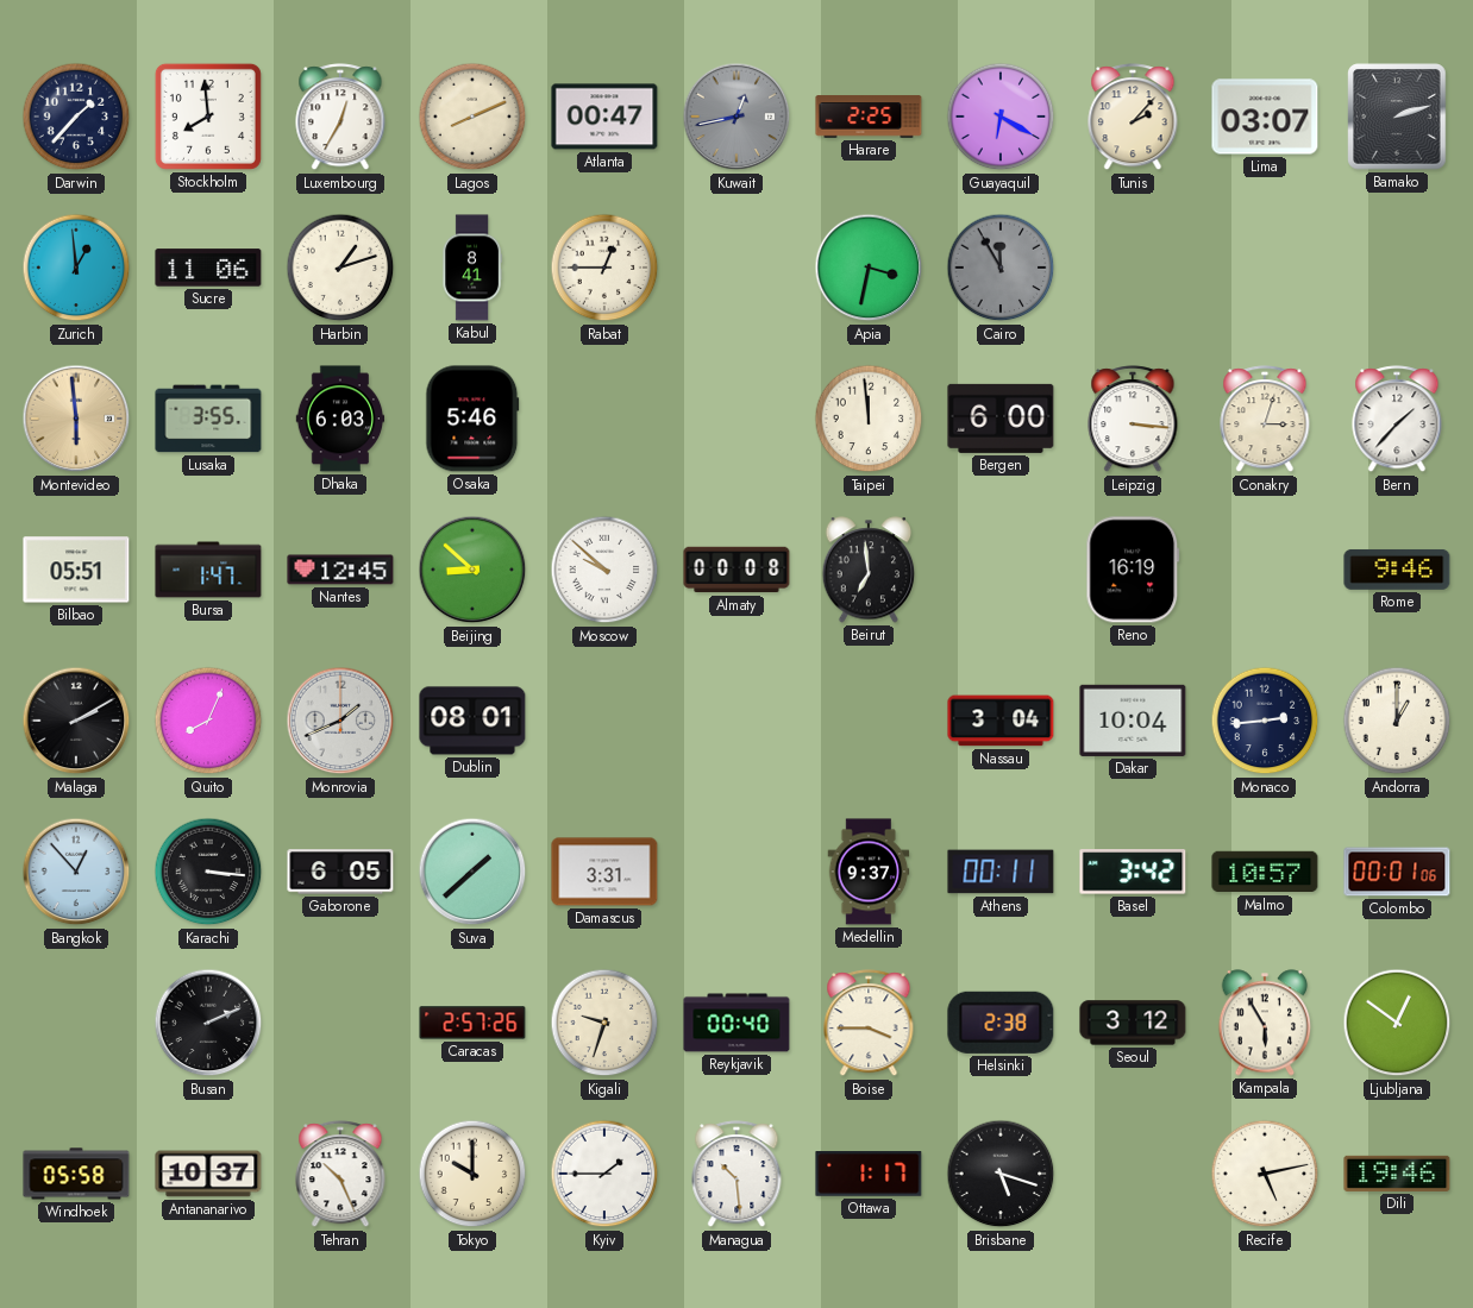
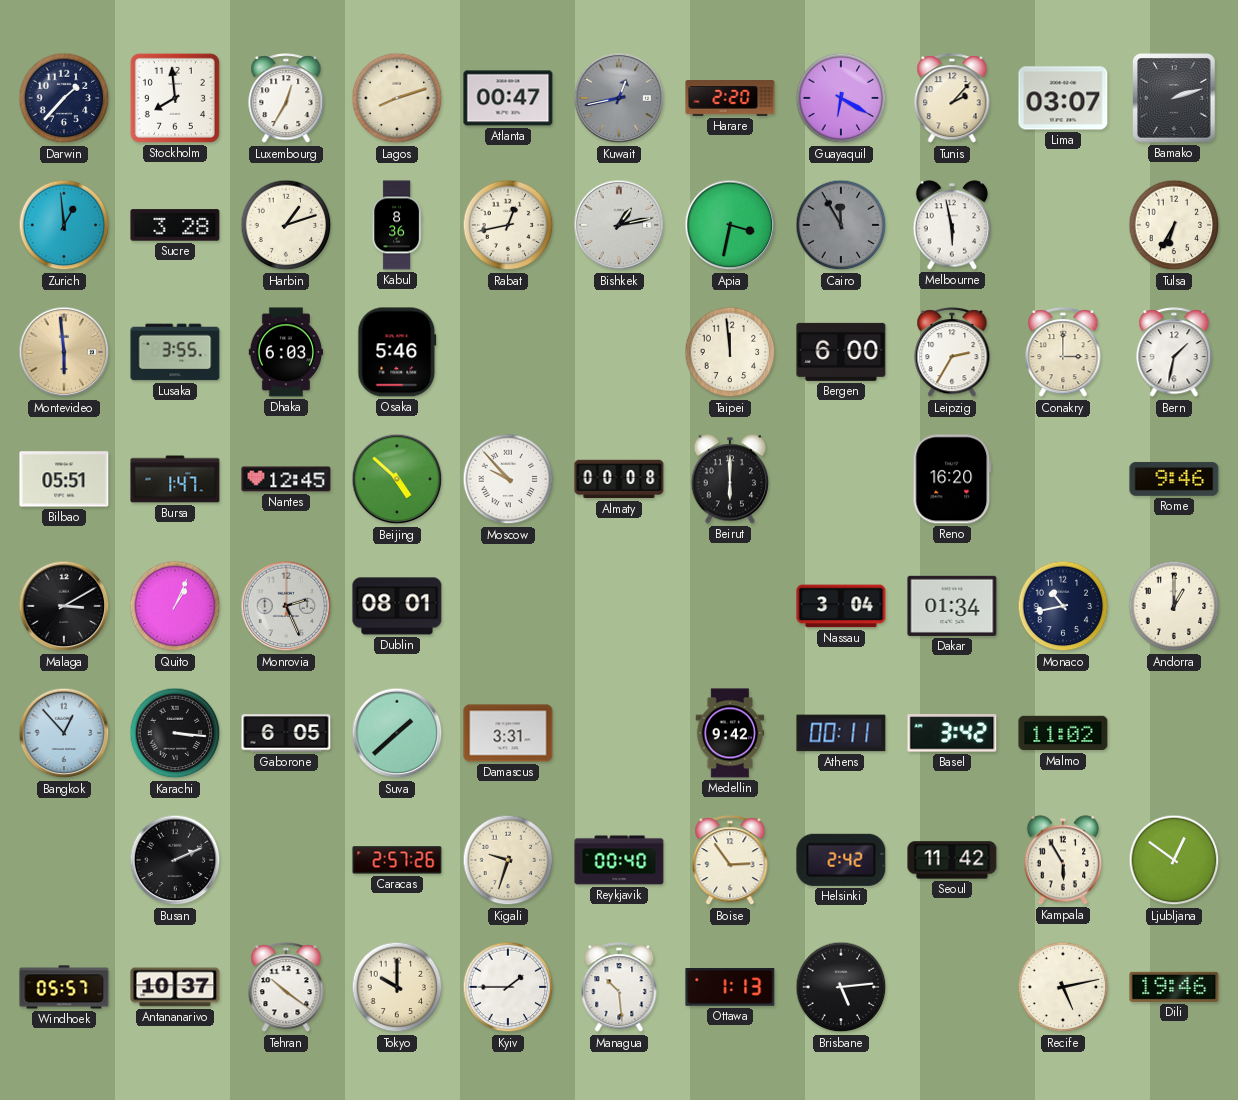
Lagos: 8:11 -> 8:12 (397, 98)
Harare: 2:25 -> 2:20 (730, 98)
Sucre: 11:06 -> 3:28 (175, 225)
Kabul: 8:41 -> 8:36 (397, 225)
Rabat: 12:45 -> 12:43 (508, 225)
Bishkek: none -> 1:13 (619, 225)
Melbourne: none -> 5:58 (952, 225)
Tulsa: none -> 6:35 (1174, 225)
Leipzig: 3:16 -> 2:35 (952, 353)
Conakry: 3:03 -> 3:00 (1063, 353)
Bern: 1:37 -> 1:32 (1174, 353)
Beijing: 8:52 -> 4:52 (397, 479)
Moscow: 9:52 -> 9:53 (508, 479)
Beirut: 6:59 -> 6:00 (730, 479)
Reno: 16:19 -> 16:20 (952, 479)
Malaga: 2:10 -> 3:10 (64, 606)
Quito: 8:04 -> 1:04 (175, 606)
Monrovia: 1:41 -> 2:26 (286, 606)
Dakar: 10:04 -> 01:34 (952, 606)
Monaco: 2:44 -> 10:43 (1063, 606)
Medellin: 9:37 -> 9:42 (730, 733)
Malmo: 10:57 -> 11:02 (1063, 733)
Colombo: 00:01 -> none (1397, 872)
Boise: 3:45 -> 2:54 (730, 861)
Helsinki: 2:38 -> 2:42 (841, 860)
Seoul: 3:12 -> 11:42 (952, 860)
Windhoek: 05:58 -> 05:57 (64, 987)
Tehran: 10:26 -> 10:21 (286, 988)
Ottawa: 1:17 -> 1:13 (730, 988)
Brisbane: 5:18 -> 5:14 (841, 987)
